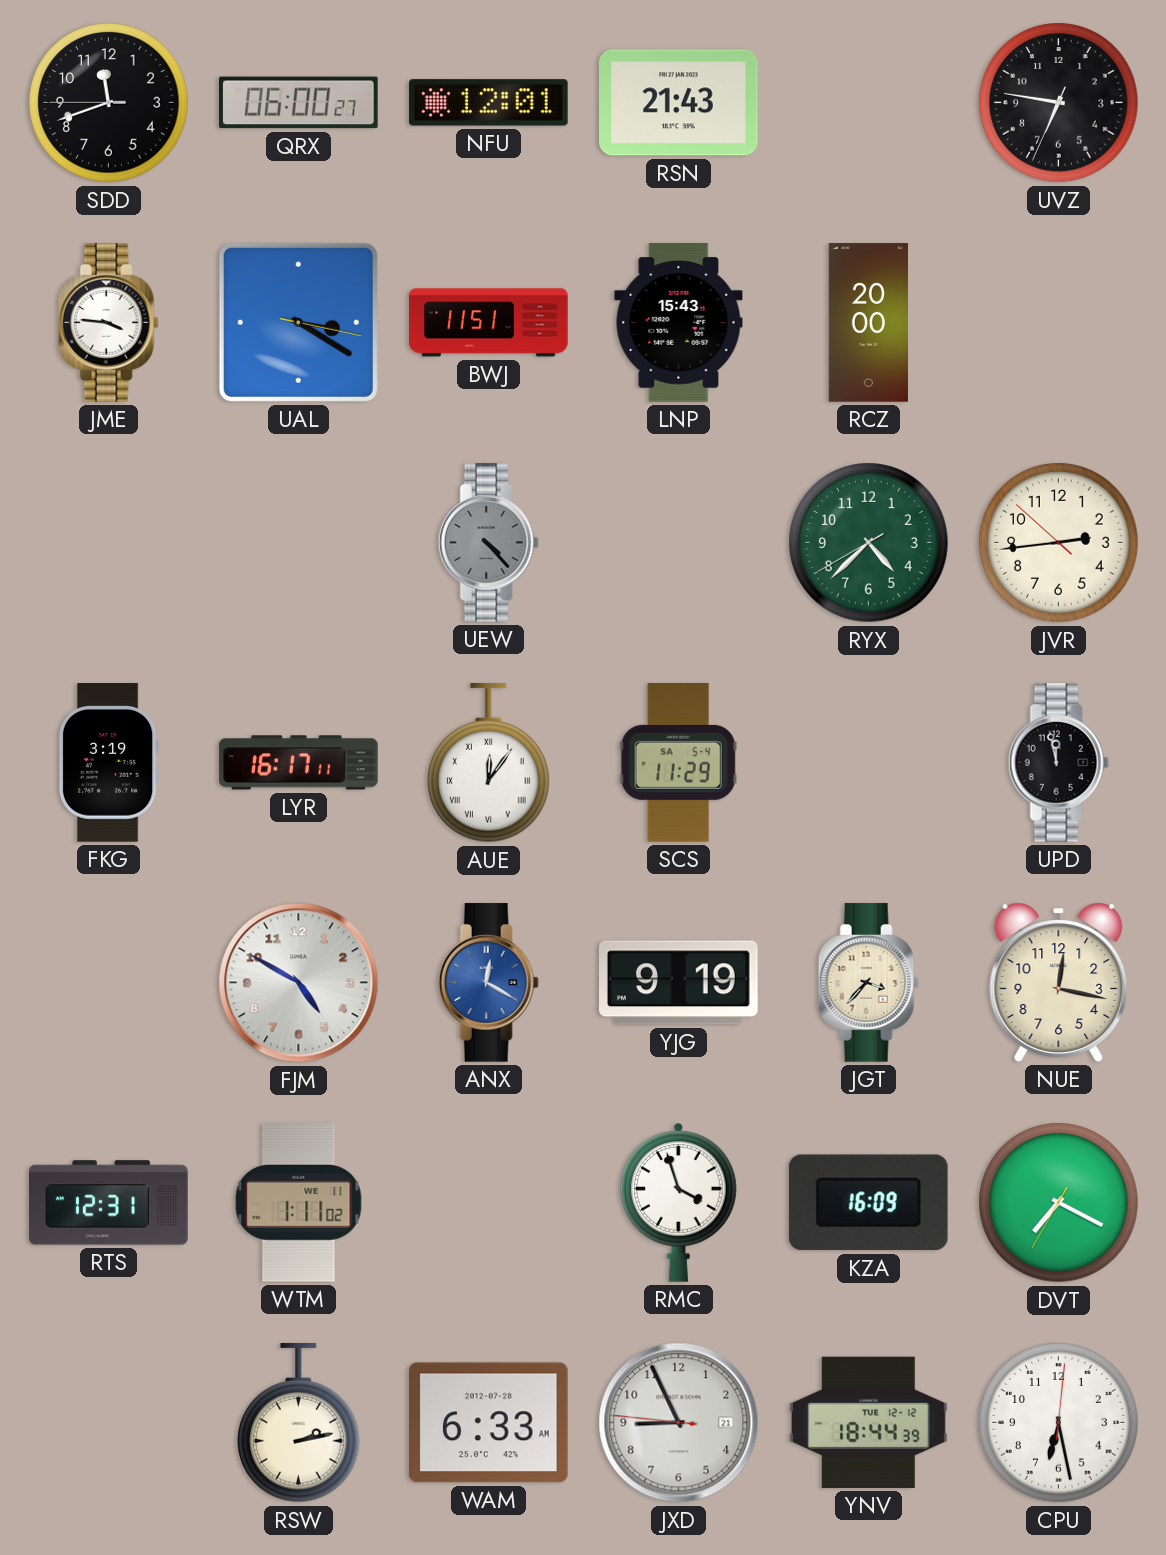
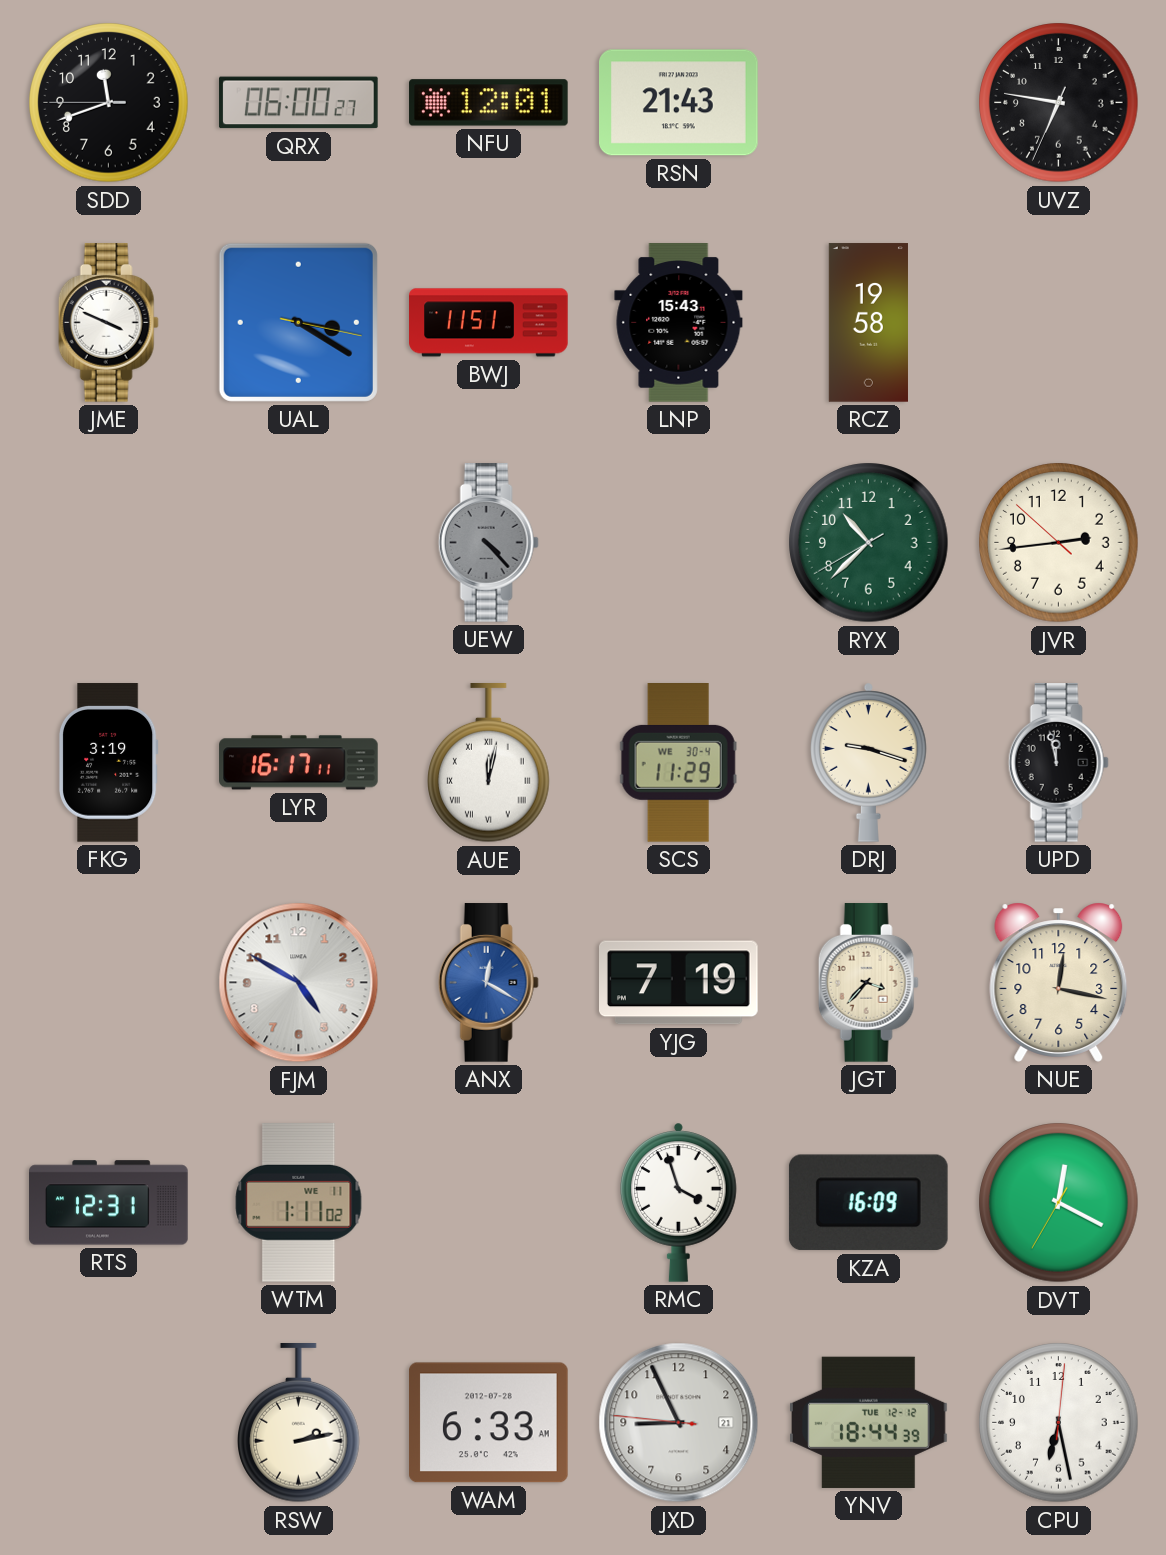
JME: 3:46 -> 3:49 (108, 323)
RCZ: 20:00 -> 19:58 (868, 323)
RYX: 4:37 -> 10:37 (869, 543)
AUE: 12:06 -> 12:02 (489, 764)
SCS date: SA 5-4 -> WE 30-4 (678, 763)
DRJ: none -> 9:18 (869, 762)
YJG: 9:19 -> 7:19 (679, 983)
DVT: 7:19 -> 12:19 (1059, 1203)
